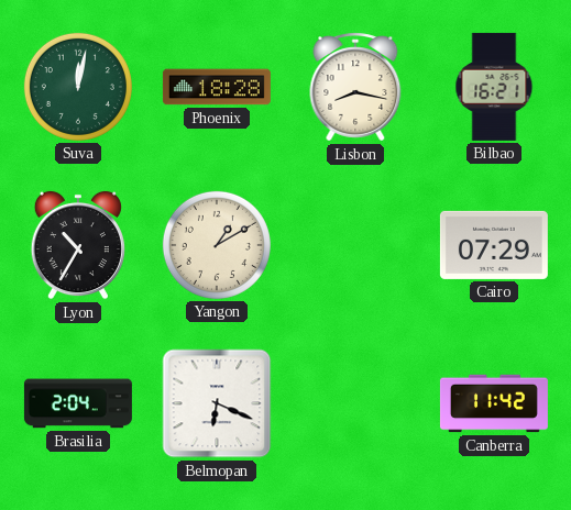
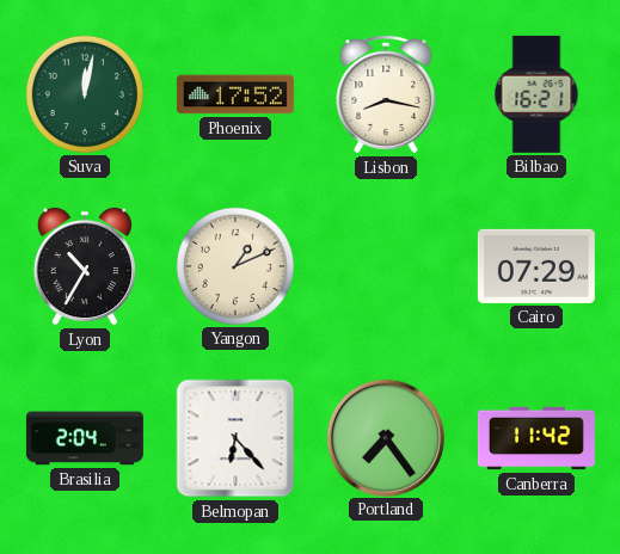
Phoenix: 18:28 -> 17:52 (235, 94)
Yangon: 1:10 -> 1:11 (235, 266)
Belmopan: 6:19 -> 6:23 (235, 438)
Portland: none -> 7:24 (385, 437)
